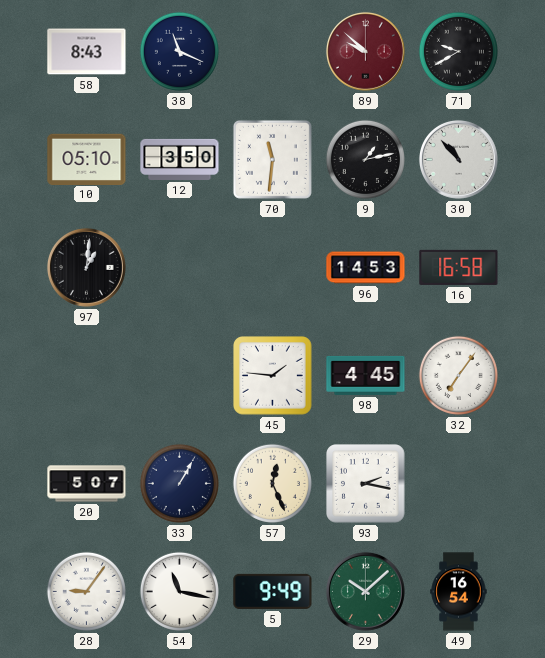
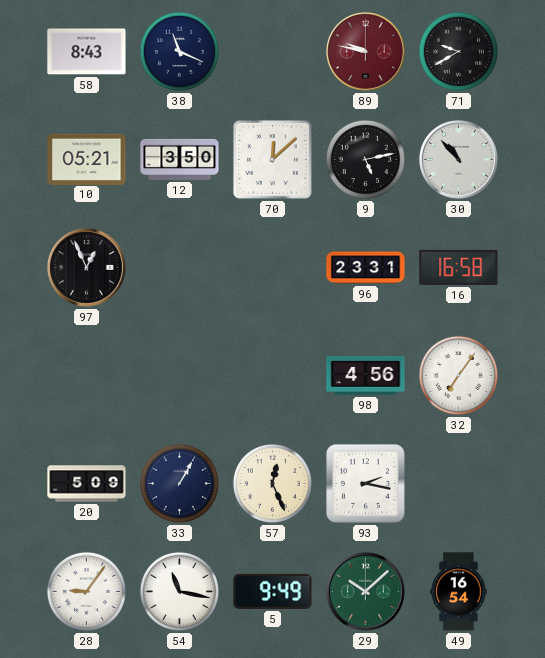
89: 9:52 -> 9:47 (365, 51)
10: 05:10 -> 05:21 (87, 159)
70: 11:31 -> 12:08 (272, 159)
9: 1:13 -> 5:13 (365, 159)
97: 1:01 -> 12:56 (86, 267)
96: 14:53 -> 23:31 (366, 268)
45: 1:46 -> none (273, 376)
98: 4:45 -> 4:56 (366, 375)
20: 5:07 -> 5:09 (87, 484)
